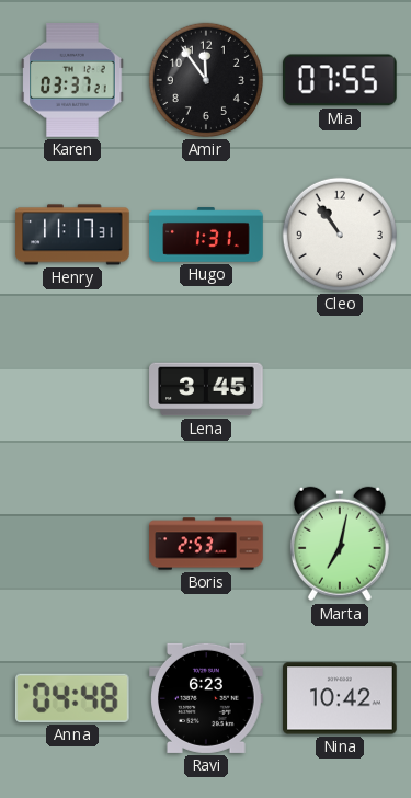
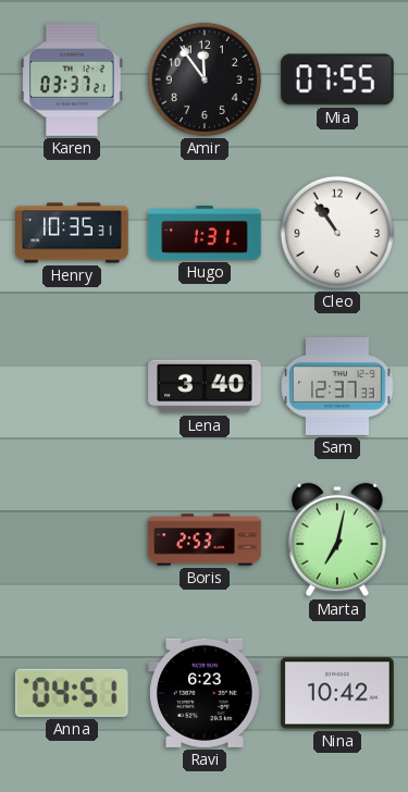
Henry: 11:17 -> 10:35 (72, 233)
Lena: 3:45 -> 3:40 (205, 386)
Sam: none -> 12:37 (337, 386)
Anna: 04:48 -> 04:51 (72, 693)
